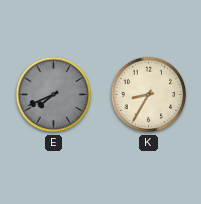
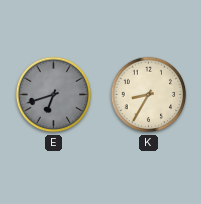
E: 7:41 -> 6:42 (54, 95)
